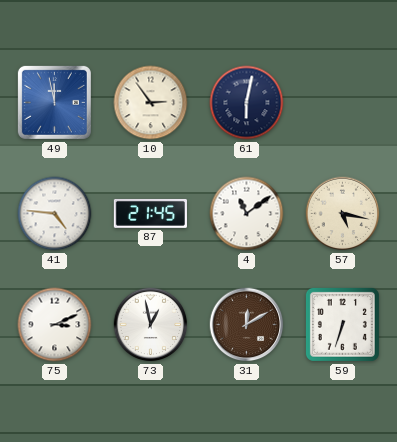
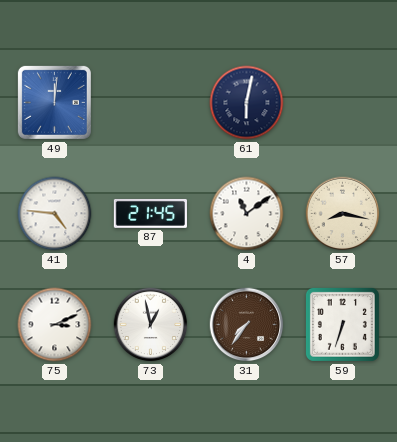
49: 11:58 -> 12:01 (54, 102)
10: 2:54 -> none (151, 103)
57: 5:17 -> 8:17 (343, 214)
31: 12:10 -> 7:36 (247, 325)
